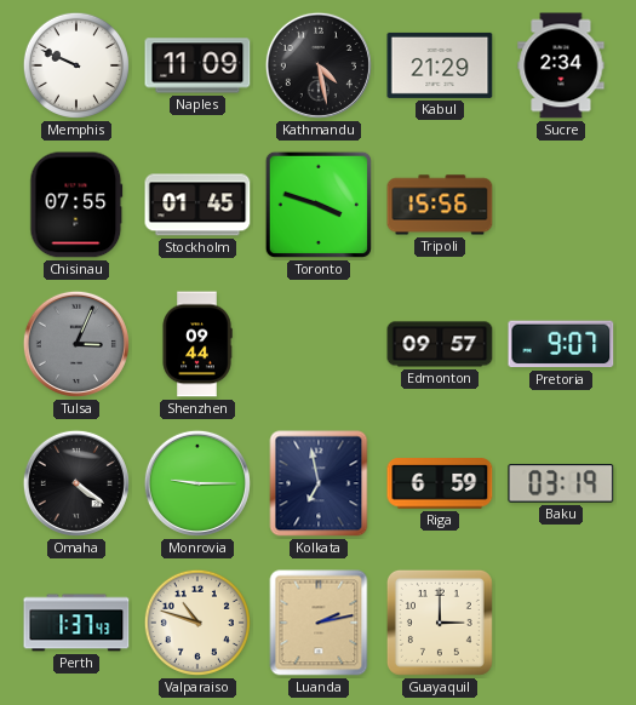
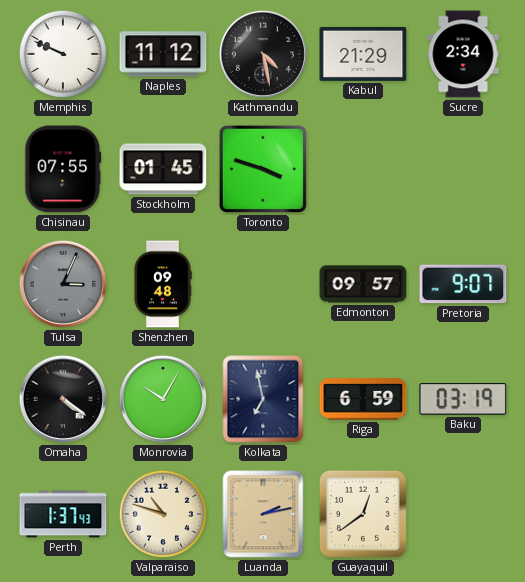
Naples: 11:09 -> 11:12 (163, 54)
Tripoli: 15:56 -> none (440, 205)
Shenzhen: 09:44 -> 09:48 (163, 284)
Monrovia: 9:15 -> 10:05 (163, 399)
Guayaquil: 3:00 -> 12:39 (363, 514)
